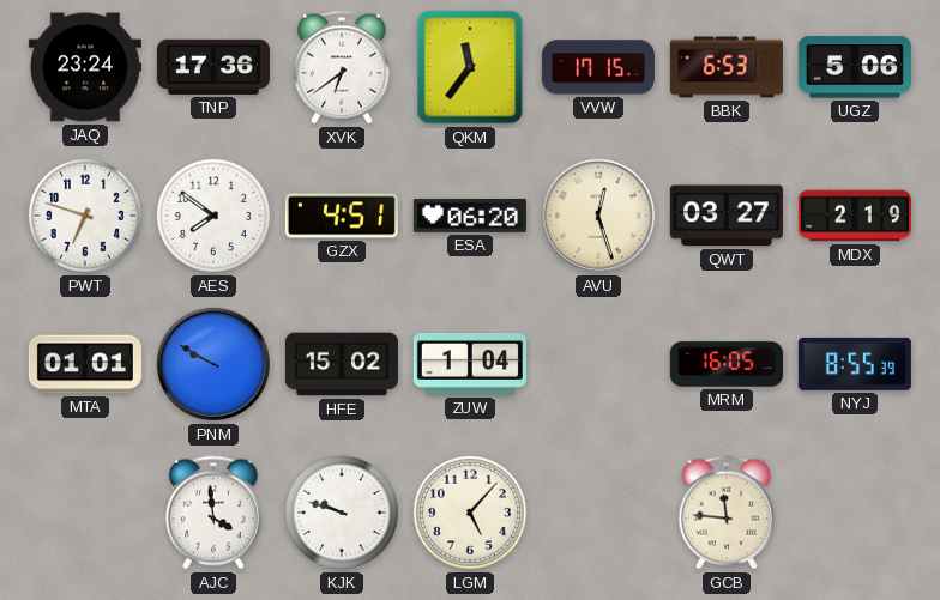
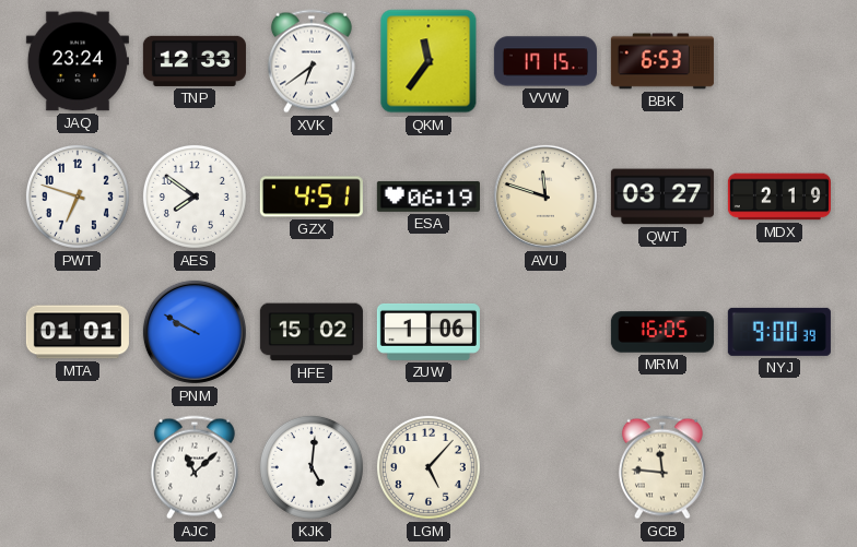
TNP: 17:36 -> 12:33 (195, 61)
UGZ: 5:06 -> none (855, 67)
ESA: 06:20 -> 06:19 (428, 197)
AVU: 12:27 -> 11:48 (545, 197)
ZUW: 1:04 -> 1:06 (428, 332)
NYJ: 8:55 -> 9:00 (779, 332)
AJC: 3:59 -> 11:08 (195, 467)
KJK: 9:48 -> 5:01 (312, 467)
